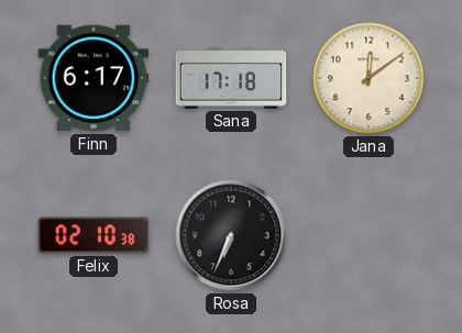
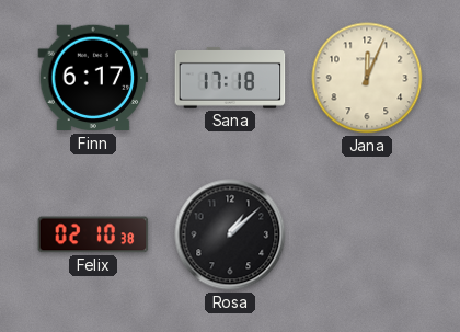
Jana: 12:09 -> 12:04 (367, 78)
Rosa: 6:34 -> 1:08 (230, 234)
